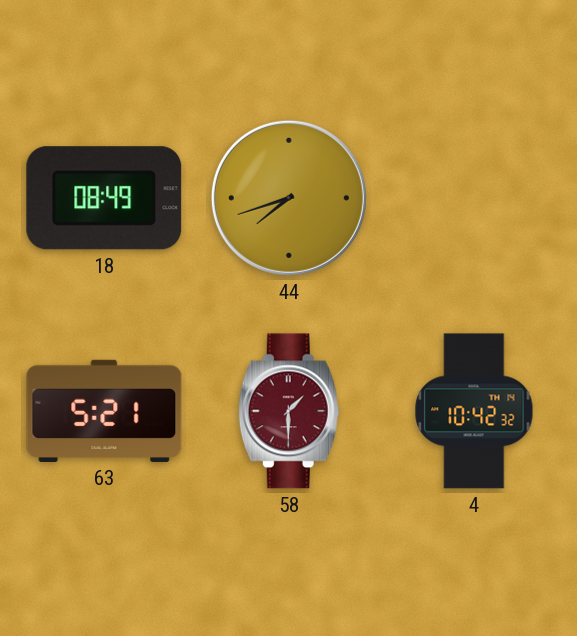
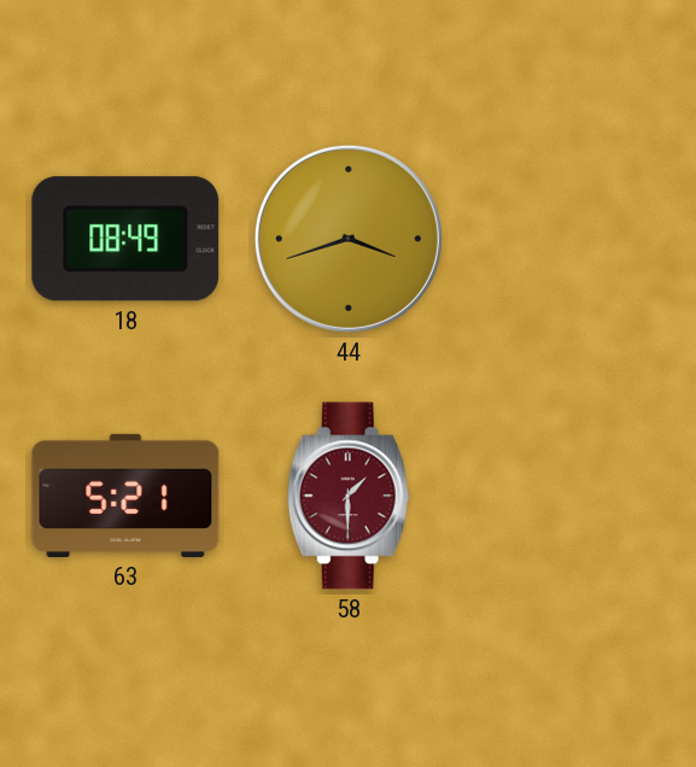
44: 7:42 -> 3:42 (349, 239)
4: 10:42 -> none (474, 411)
